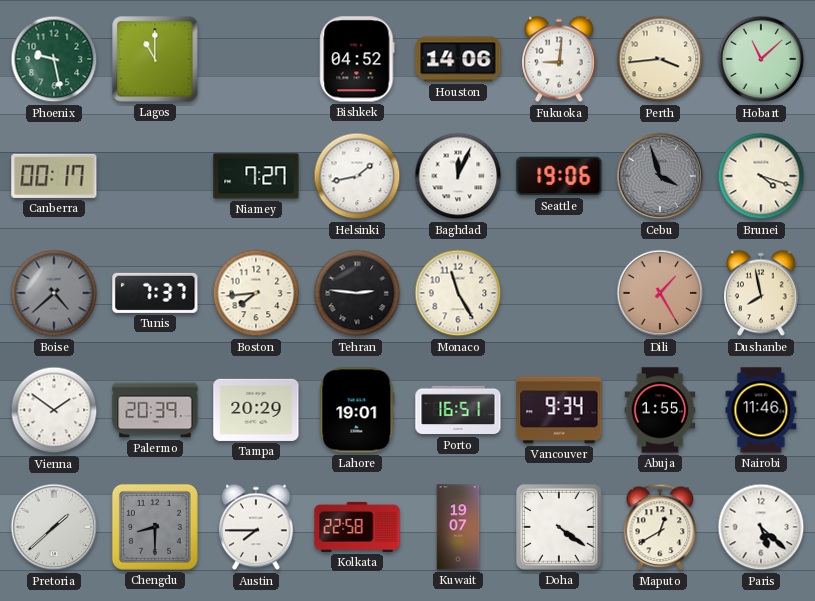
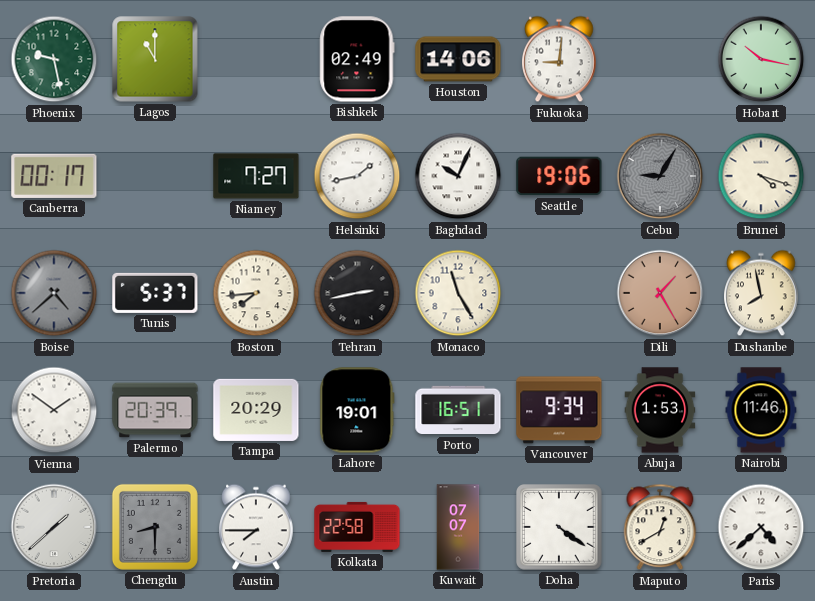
Bishkek: 04:52 -> 02:49 (357, 59)
Perth: 3:44 -> none (660, 59)
Hobart: 11:08 -> 10:17 (761, 59)
Baghdad: 12:04 -> 10:04 (458, 176)
Cebu: 3:57 -> 9:05 (660, 176)
Tunis: 7:37 -> 5:37 (155, 293)
Tehran: 2:46 -> 2:43 (357, 293)
Abuja: 1:55 -> 1:53 (660, 410)
Kuwait: 19:07 -> 07:07 (458, 527)
Paris: 5:22 -> 4:38 (761, 527)
